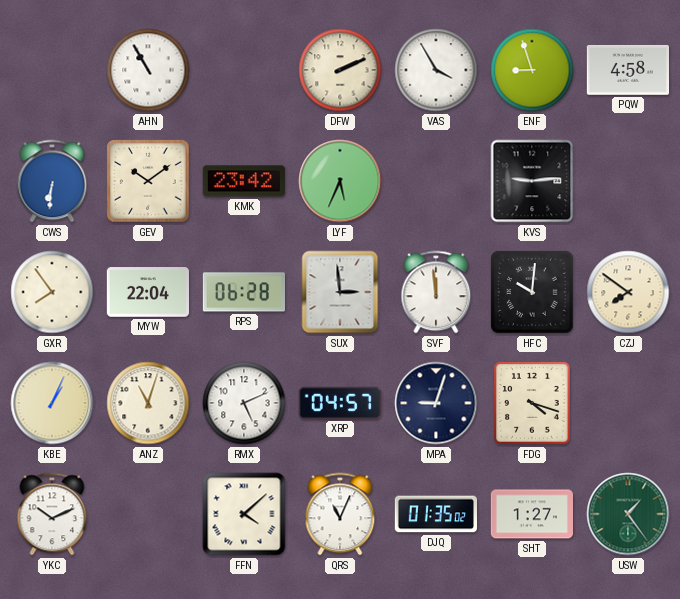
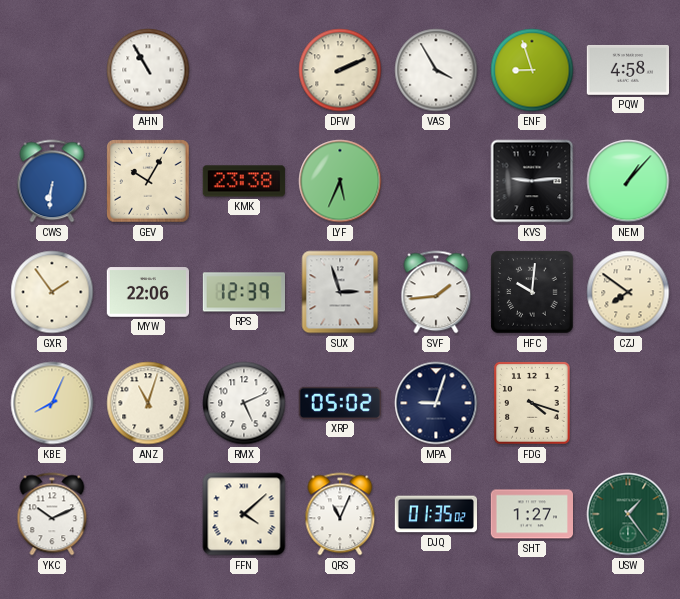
GEV: 10:09 -> 10:05 (148, 181)
KMK: 23:42 -> 23:38 (244, 181)
NEM: none -> 1:07 (628, 181)
GXR: 7:54 -> 1:54 (52, 292)
MYW: 22:04 -> 22:06 (147, 292)
RPS: 06:28 -> 12:39 (243, 292)
SUX: 2:59 -> 2:57 (340, 292)
SVF: 11:59 -> 1:44 (436, 292)
KBE: 1:04 -> 8:04 (52, 403)
XRP: 04:57 -> 05:02 (340, 403)
